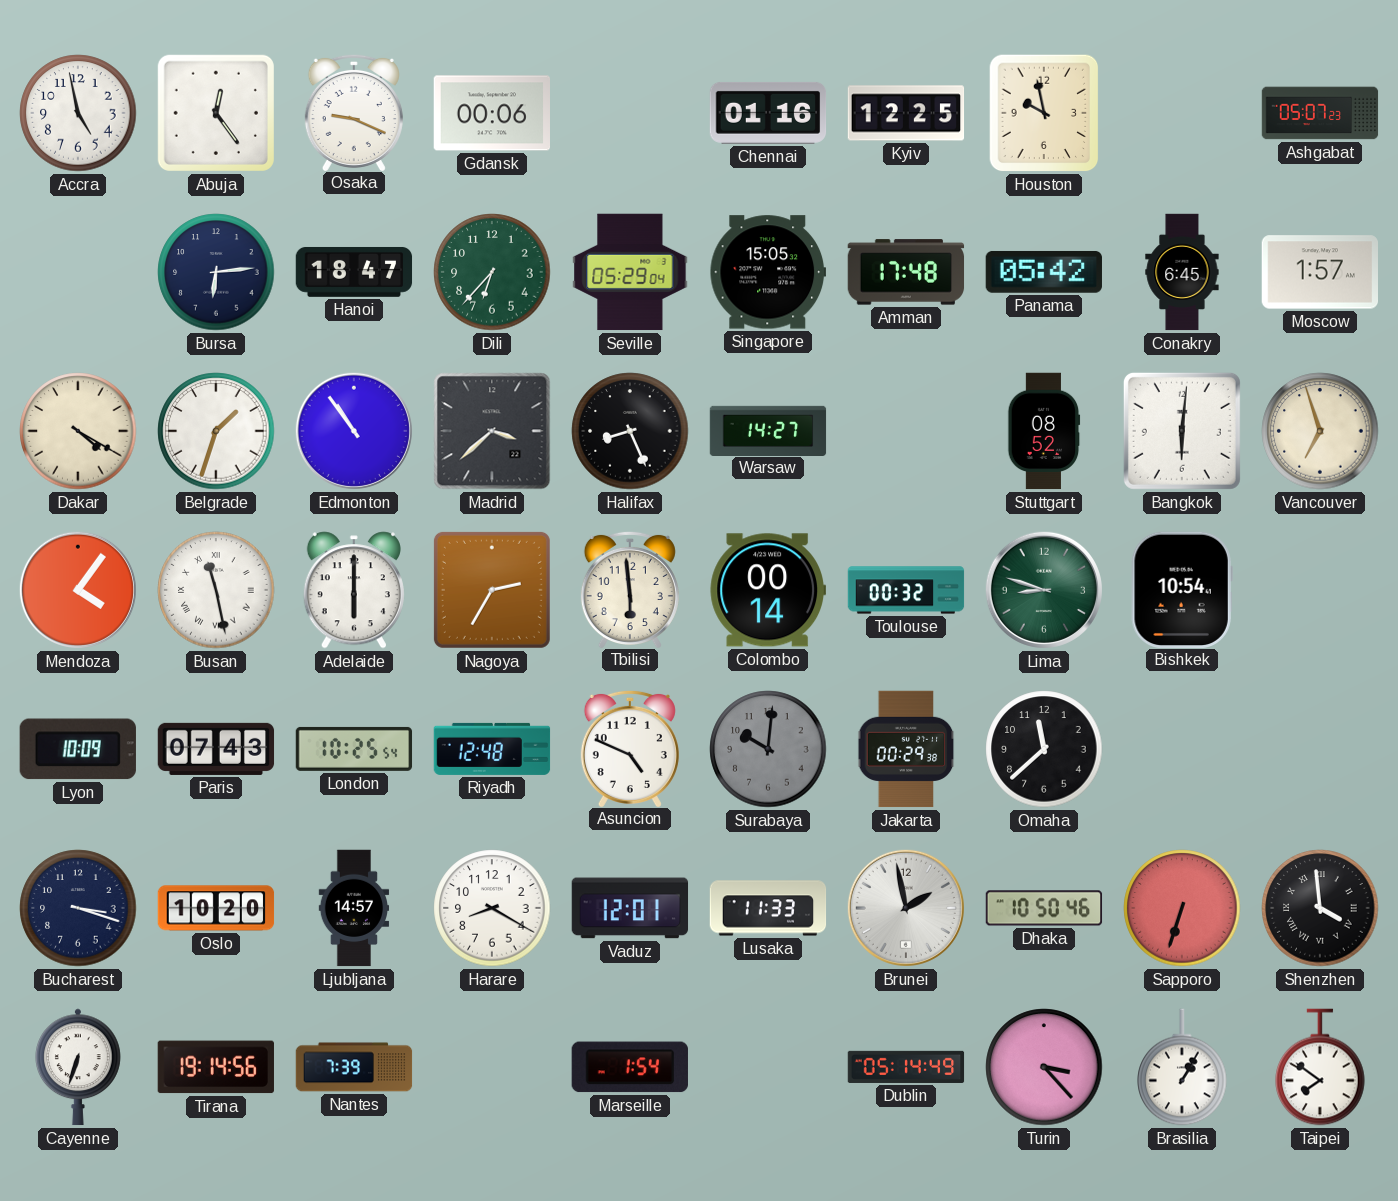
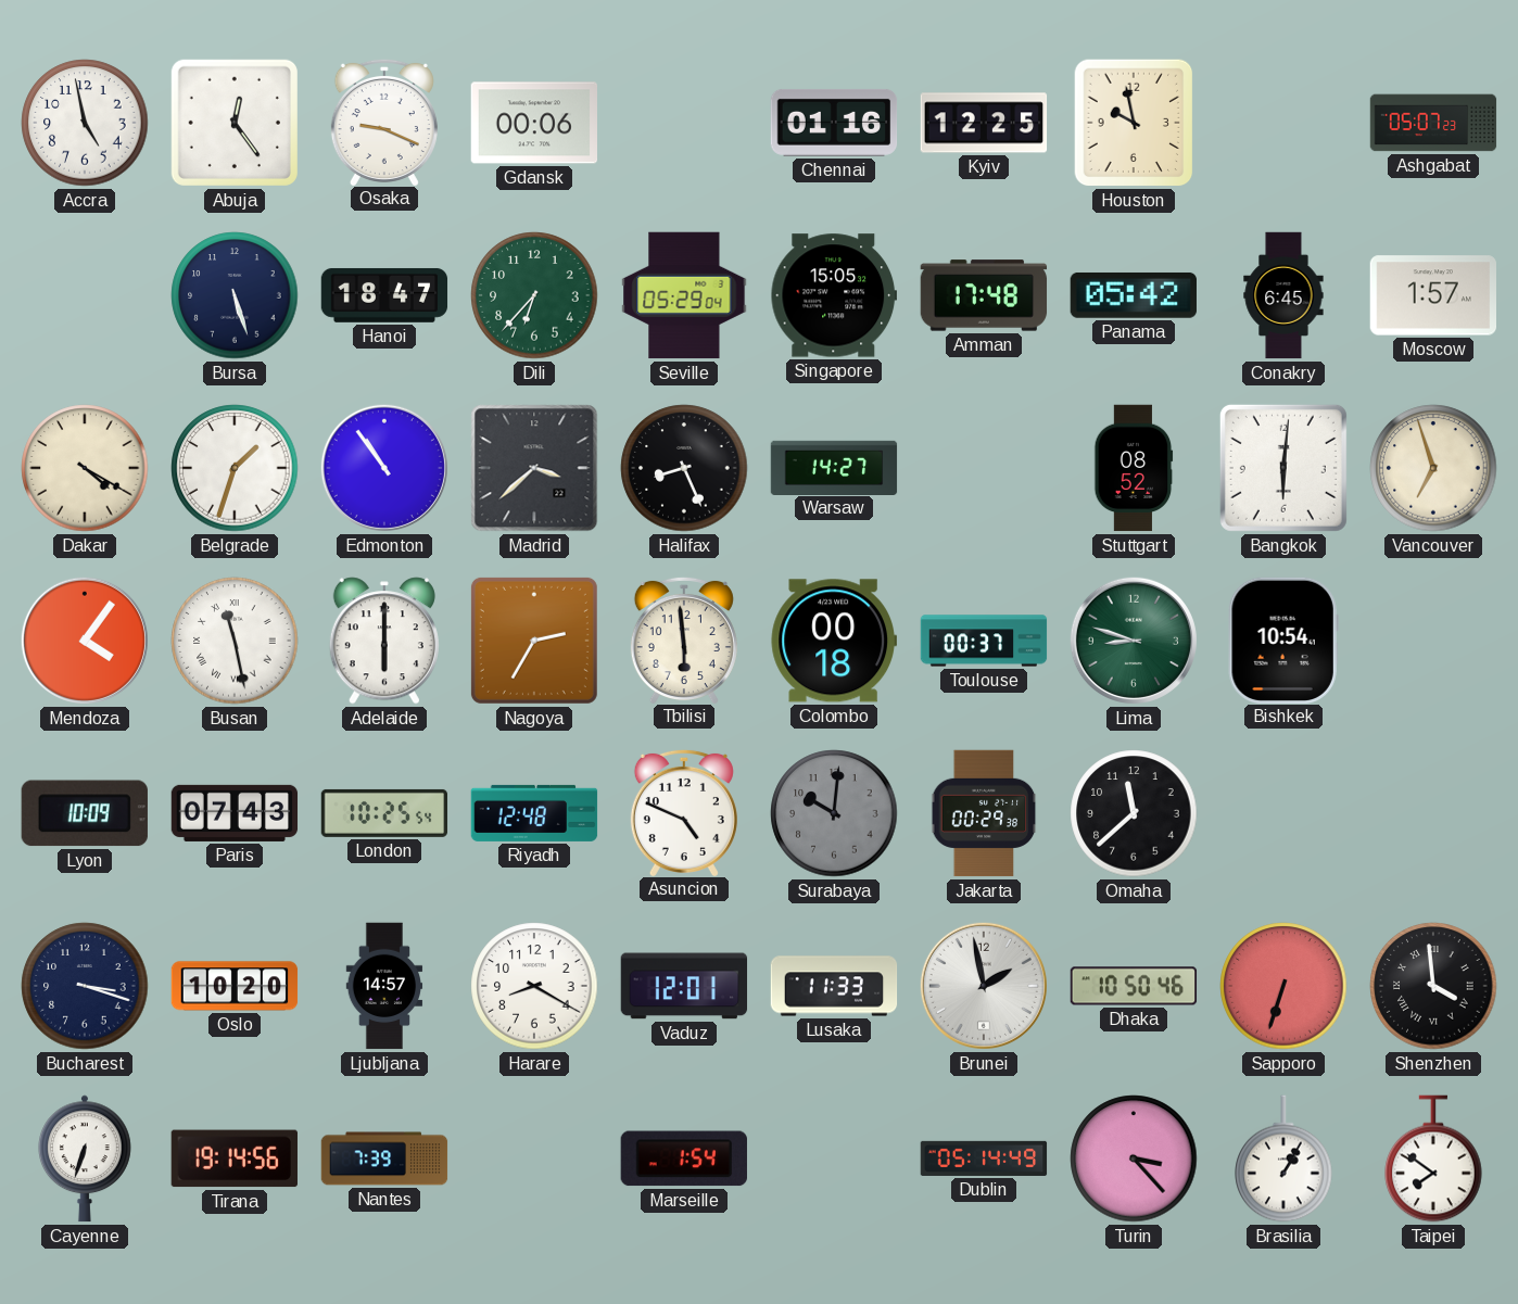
Bursa: 6:14 -> 5:27 (235, 295)
Colombo: 00:14 -> 00:18 (833, 641)
Toulouse: 00:32 -> 00:37 (984, 641)
